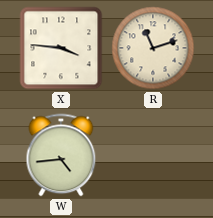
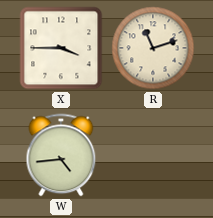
X: 3:46 -> 3:45 (61, 48)
